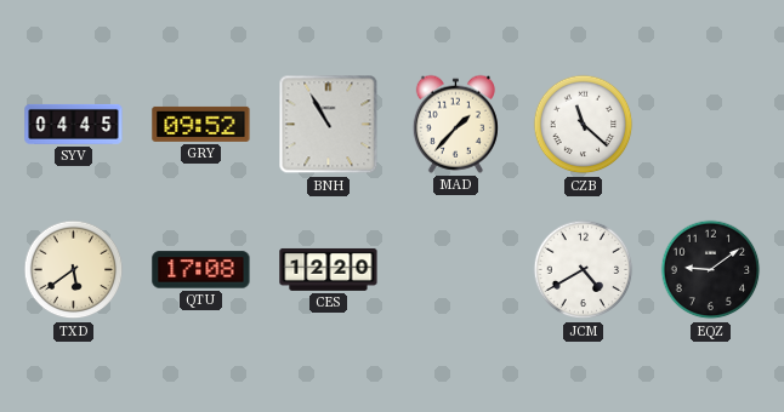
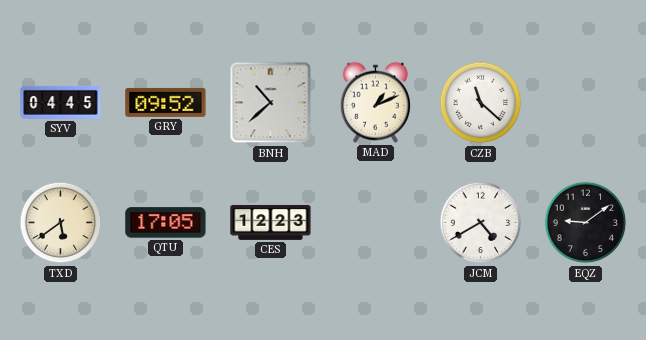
BNH: 10:55 -> 10:38 (271, 103)
MAD: 1:37 -> 1:11 (375, 102)
QTU: 17:08 -> 17:05 (166, 223)
CES: 12:20 -> 12:23 (271, 222)
